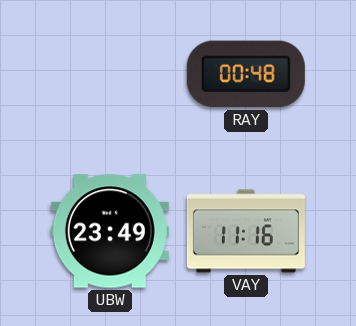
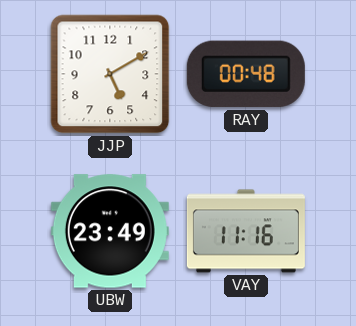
JJP: none -> 5:10 (110, 74)
